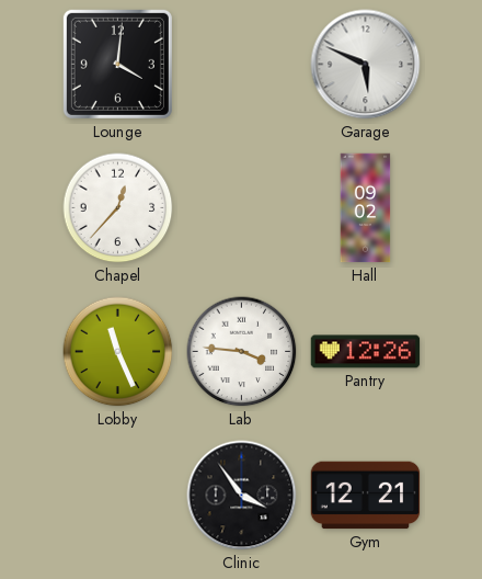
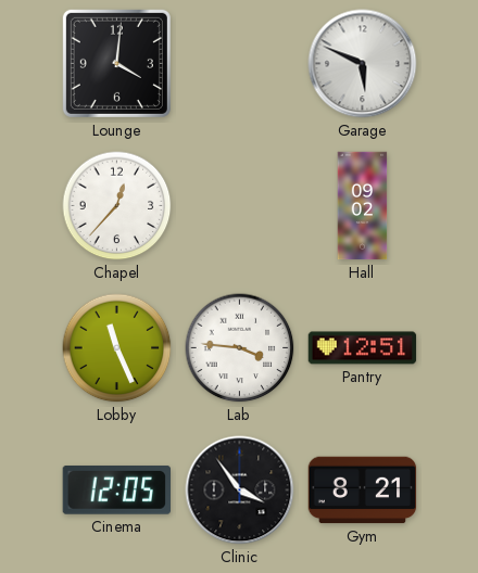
Pantry: 12:26 -> 12:51 (363, 348)
Cinema: none -> 12:05 (116, 489)
Gym: 12:21 -> 8:21 (363, 491)
